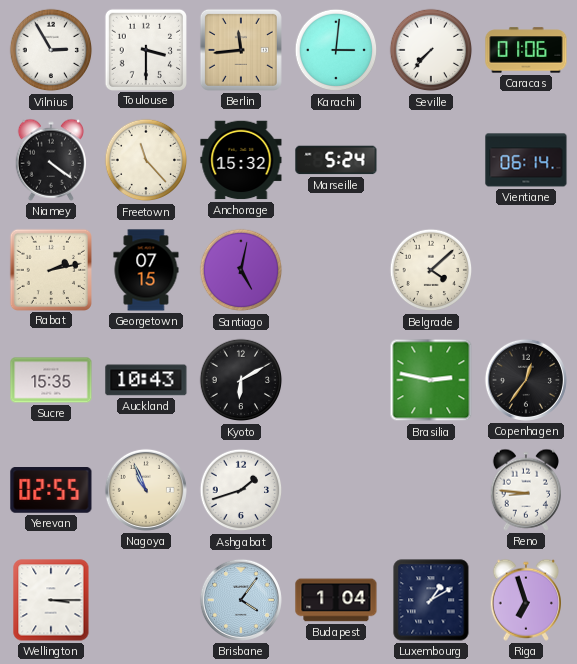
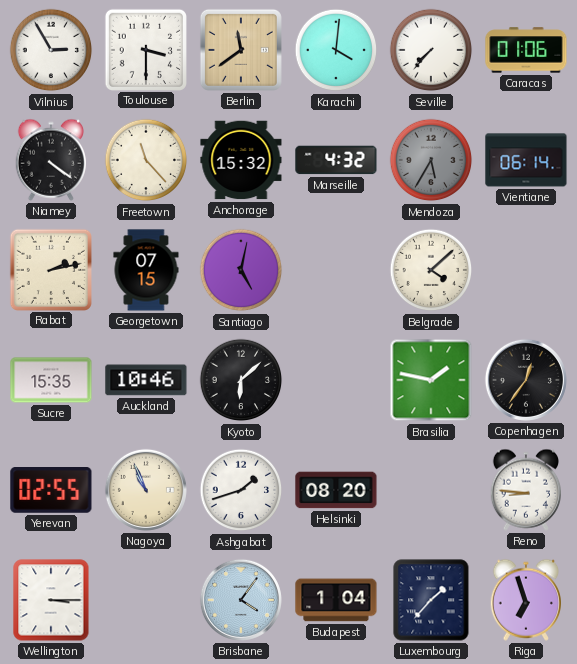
Berlin: 11:44 -> 11:39 (241, 50)
Karachi: 3:01 -> 4:01 (336, 50)
Marseille: 5:24 -> 4:32 (336, 160)
Mendoza: none -> 5:35 (431, 160)
Auckland: 10:43 -> 10:46 (146, 380)
Kyoto: 6:10 -> 6:08 (241, 380)
Brasilia: 2:47 -> 1:47 (431, 380)
Helsinki: none -> 08:20 (336, 490)
Luxembourg: 1:10 -> 1:37 (431, 600)
